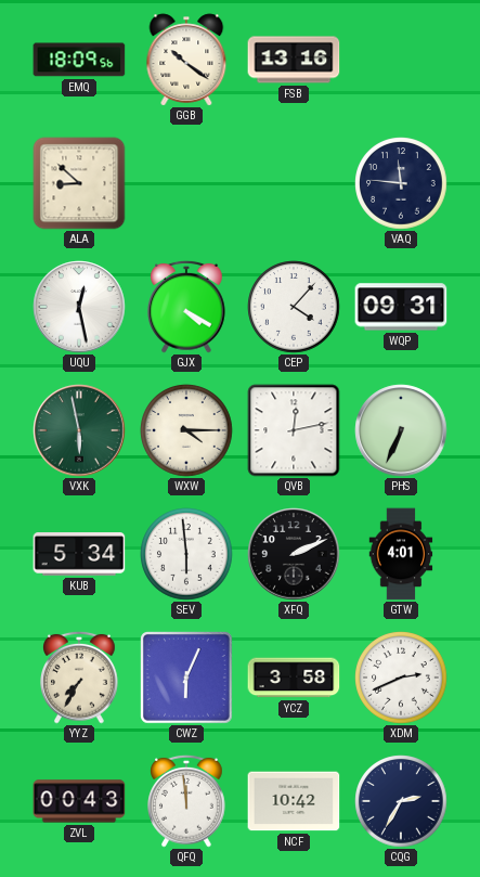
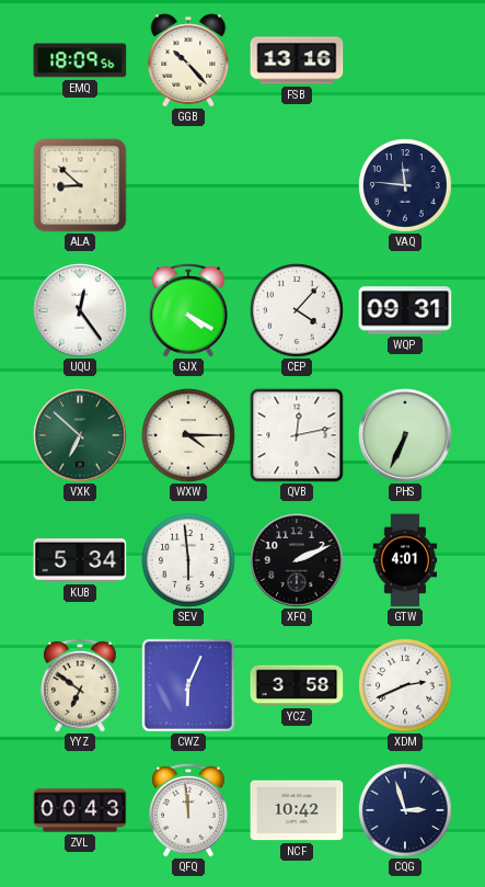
GGB: 10:21 -> 10:23 (188, 60)
UQU: 12:28 -> 12:24 (80, 310)
VXK: 5:58 -> 6:52 (80, 435)
YYZ: 7:35 -> 6:51 (80, 685)
CQG: 2:35 -> 2:57 (405, 810)
